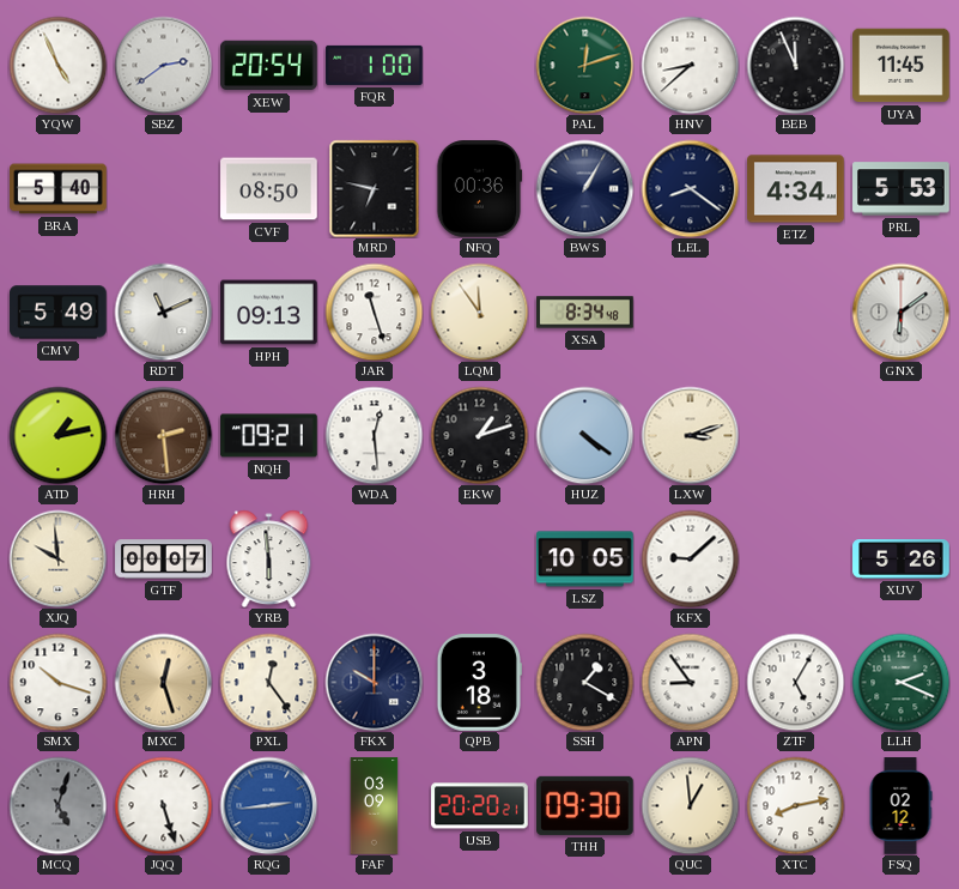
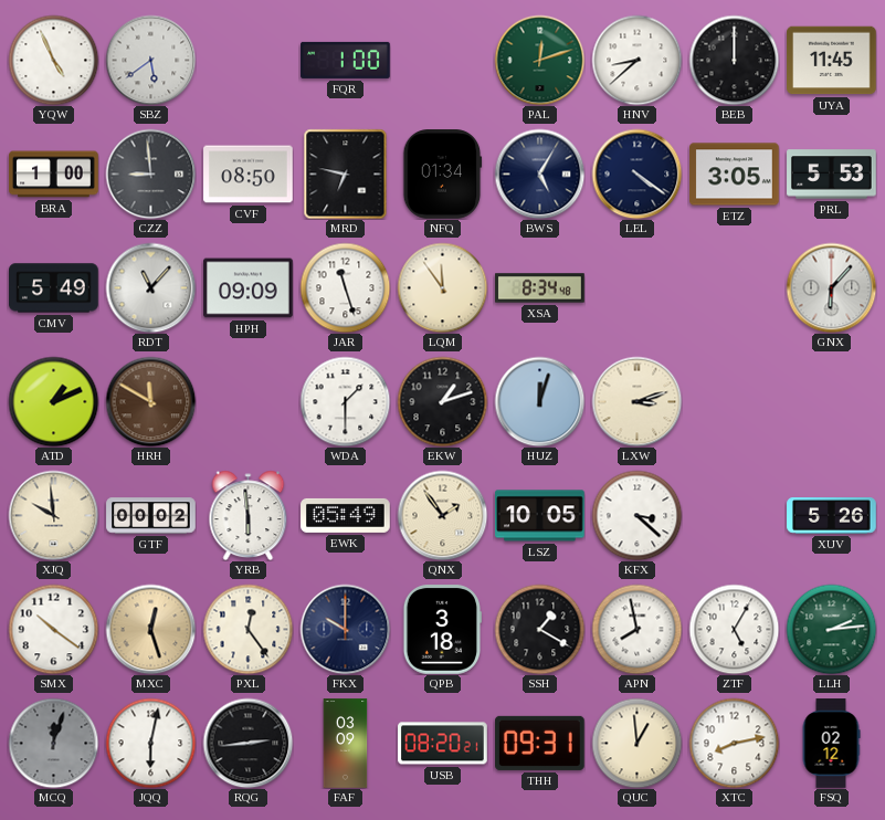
SBZ: 2:39 -> 5:39 (150, 60)
XEW: 20:54 -> none (269, 66)
BEB: 11:56 -> 12:00 (734, 60)
BRA: 5:40 -> 1:00 (54, 175)
CZZ: none -> 8:59 (150, 174)
NFQ: 00:36 -> 01:34 (443, 175)
BWS: 1:05 -> 5:05 (539, 174)
LEL: 8:21 -> 4:21 (636, 174)
ETZ: 4:34 -> 3:05 (735, 175)
RDT: 11:11 -> 11:07 (150, 287)
HPH: 09:13 -> 09:09 (249, 288)
GNX: 6:09 -> 6:07 (831, 287)
ATD: 1:13 -> 1:11 (53, 401)
HRH: 2:29 -> 11:50 (150, 401)
NQH: 09:21 -> none (269, 436)
WDA: 12:29 -> 1:30 (345, 401)
HUZ: 4:21 -> 12:03 (539, 401)
GTF: 00:07 -> 00:02 (151, 516)
EWK: none -> 05:49 (346, 515)
QNX: none -> 1:54 (442, 515)
KFX: 9:08 -> 3:22 (636, 515)
SMX: 10:18 -> 10:21 (53, 629)
APN: 8:54 -> 7:58 (636, 629)
LLH: 2:19 -> 2:14 (831, 629)
MCQ: 5:03 -> 12:03 (53, 743)
JQQ: 5:27 -> 6:02 (150, 743)
RQG dial: blue -> black (247, 743)
USB: 20:20 -> 08:20 (443, 744)
THH: 09:30 -> 09:31 (540, 743)
